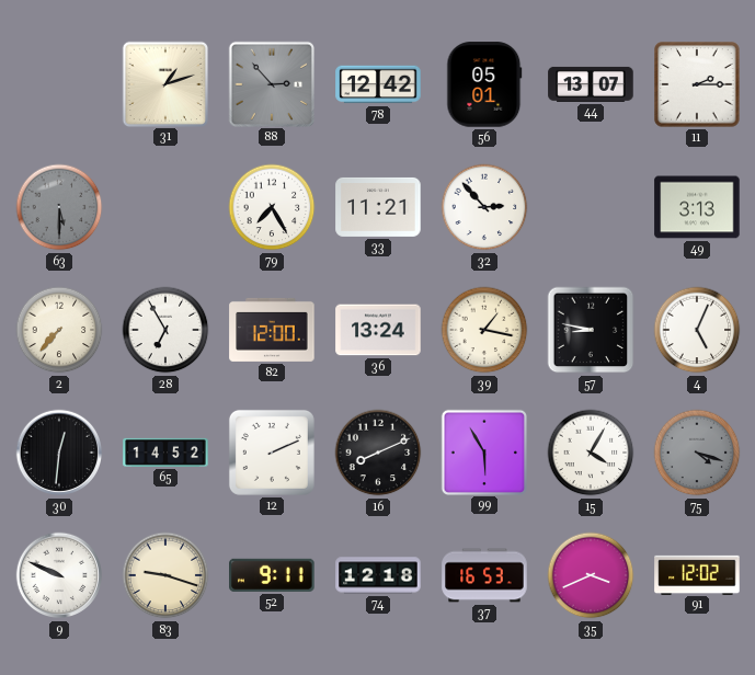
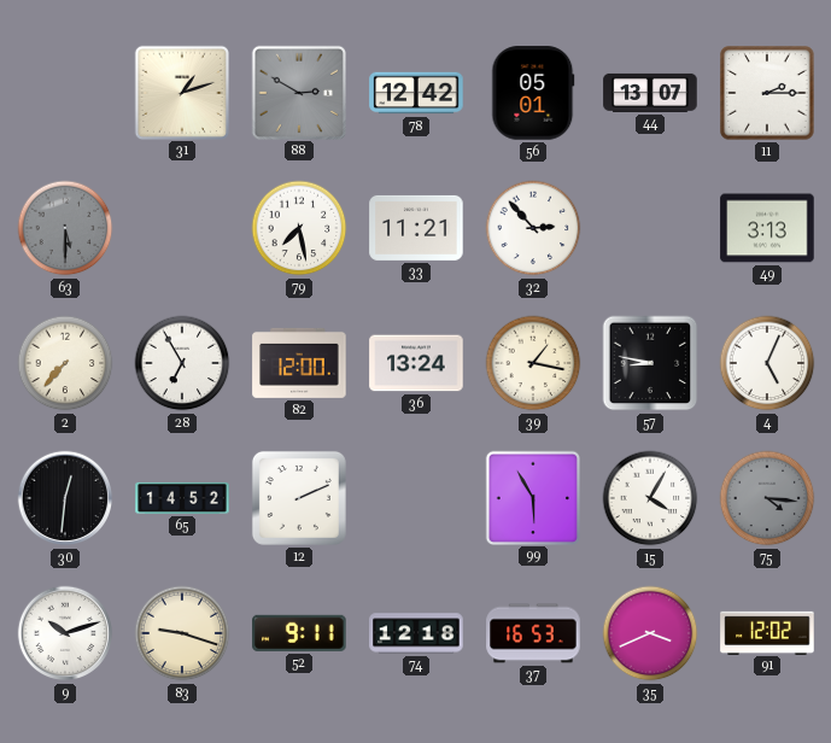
88: 2:53 -> 2:50 (298, 92)
79: 7:25 -> 7:28 (299, 228)
16: 8:11 -> none (378, 453)
75: 4:18 -> 4:16 (767, 498)
9: 9:49 -> 10:12 (65, 633)
